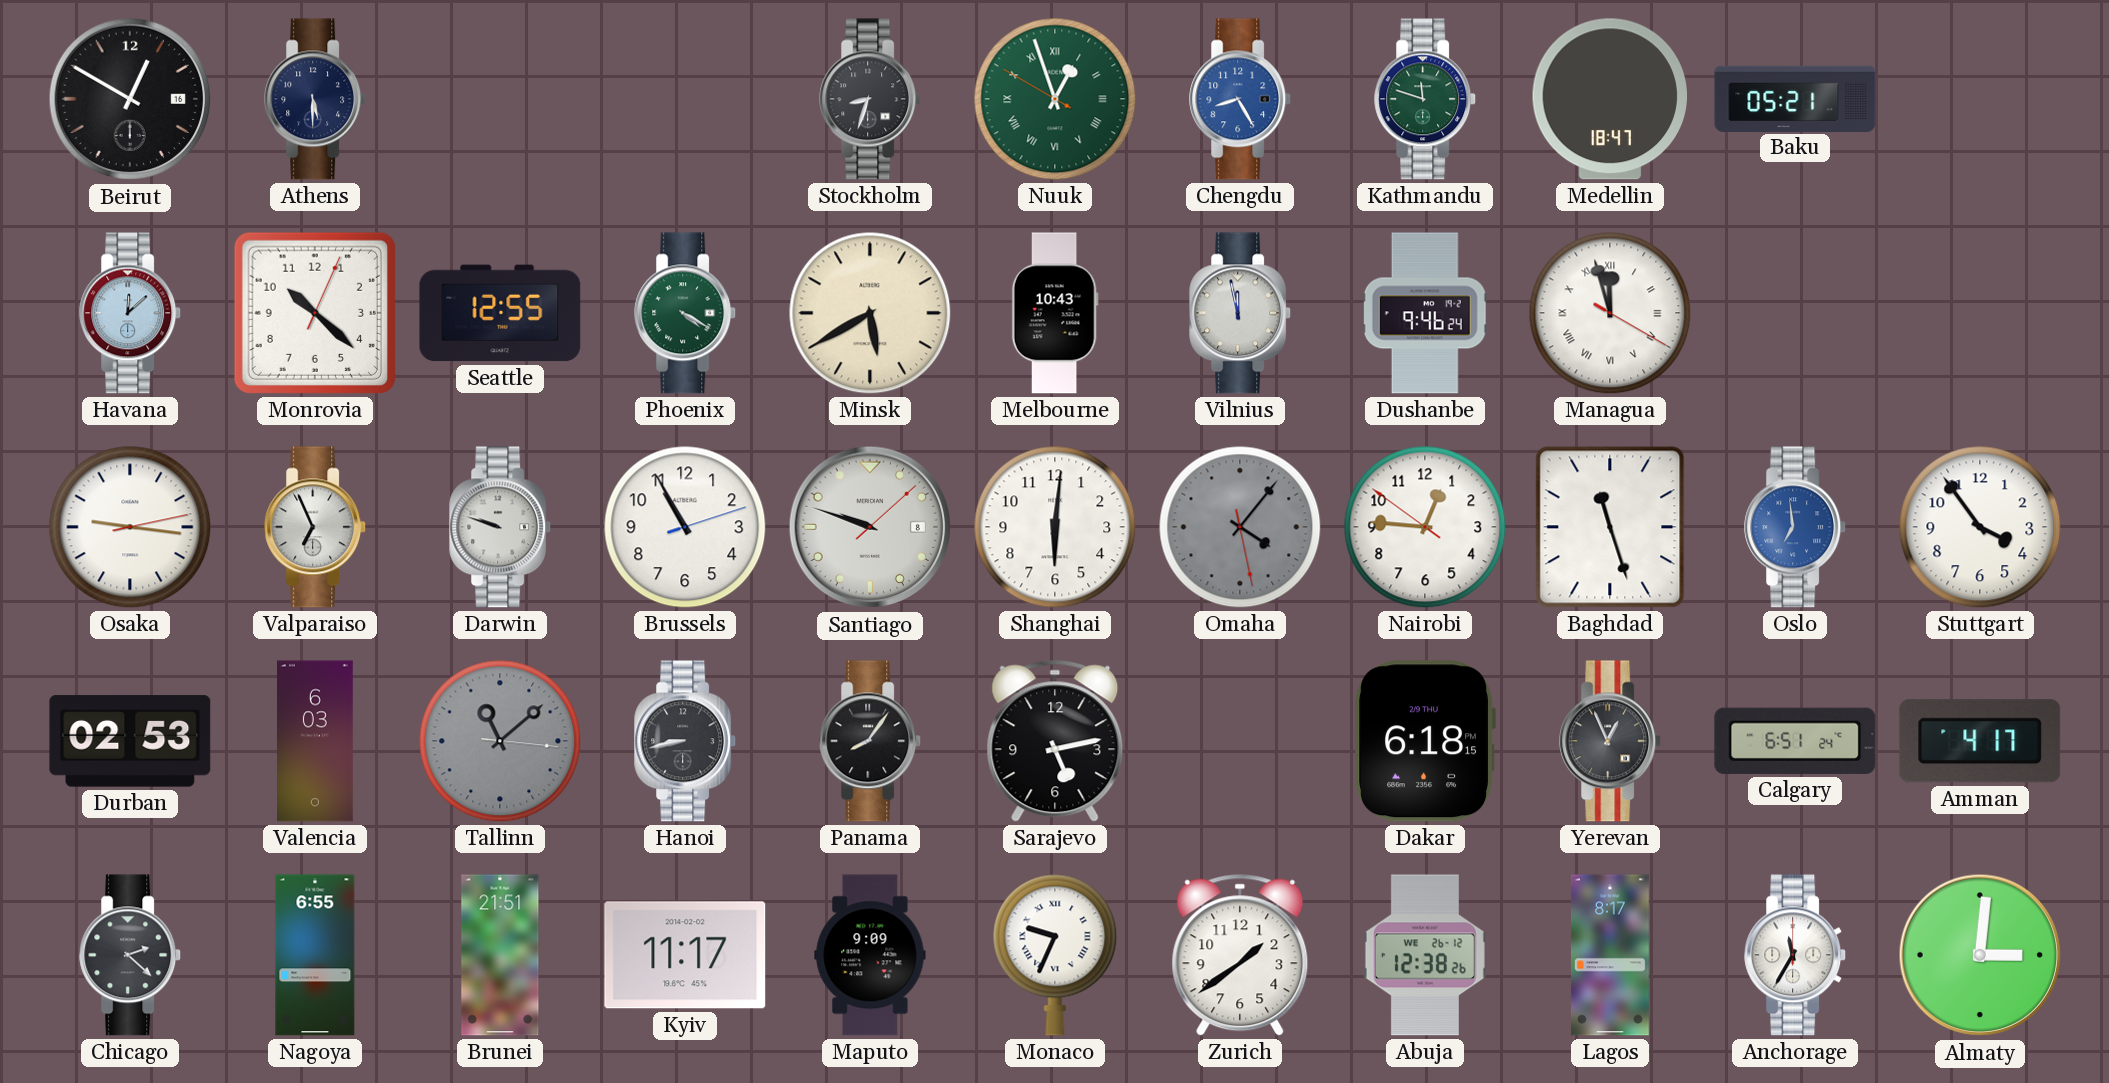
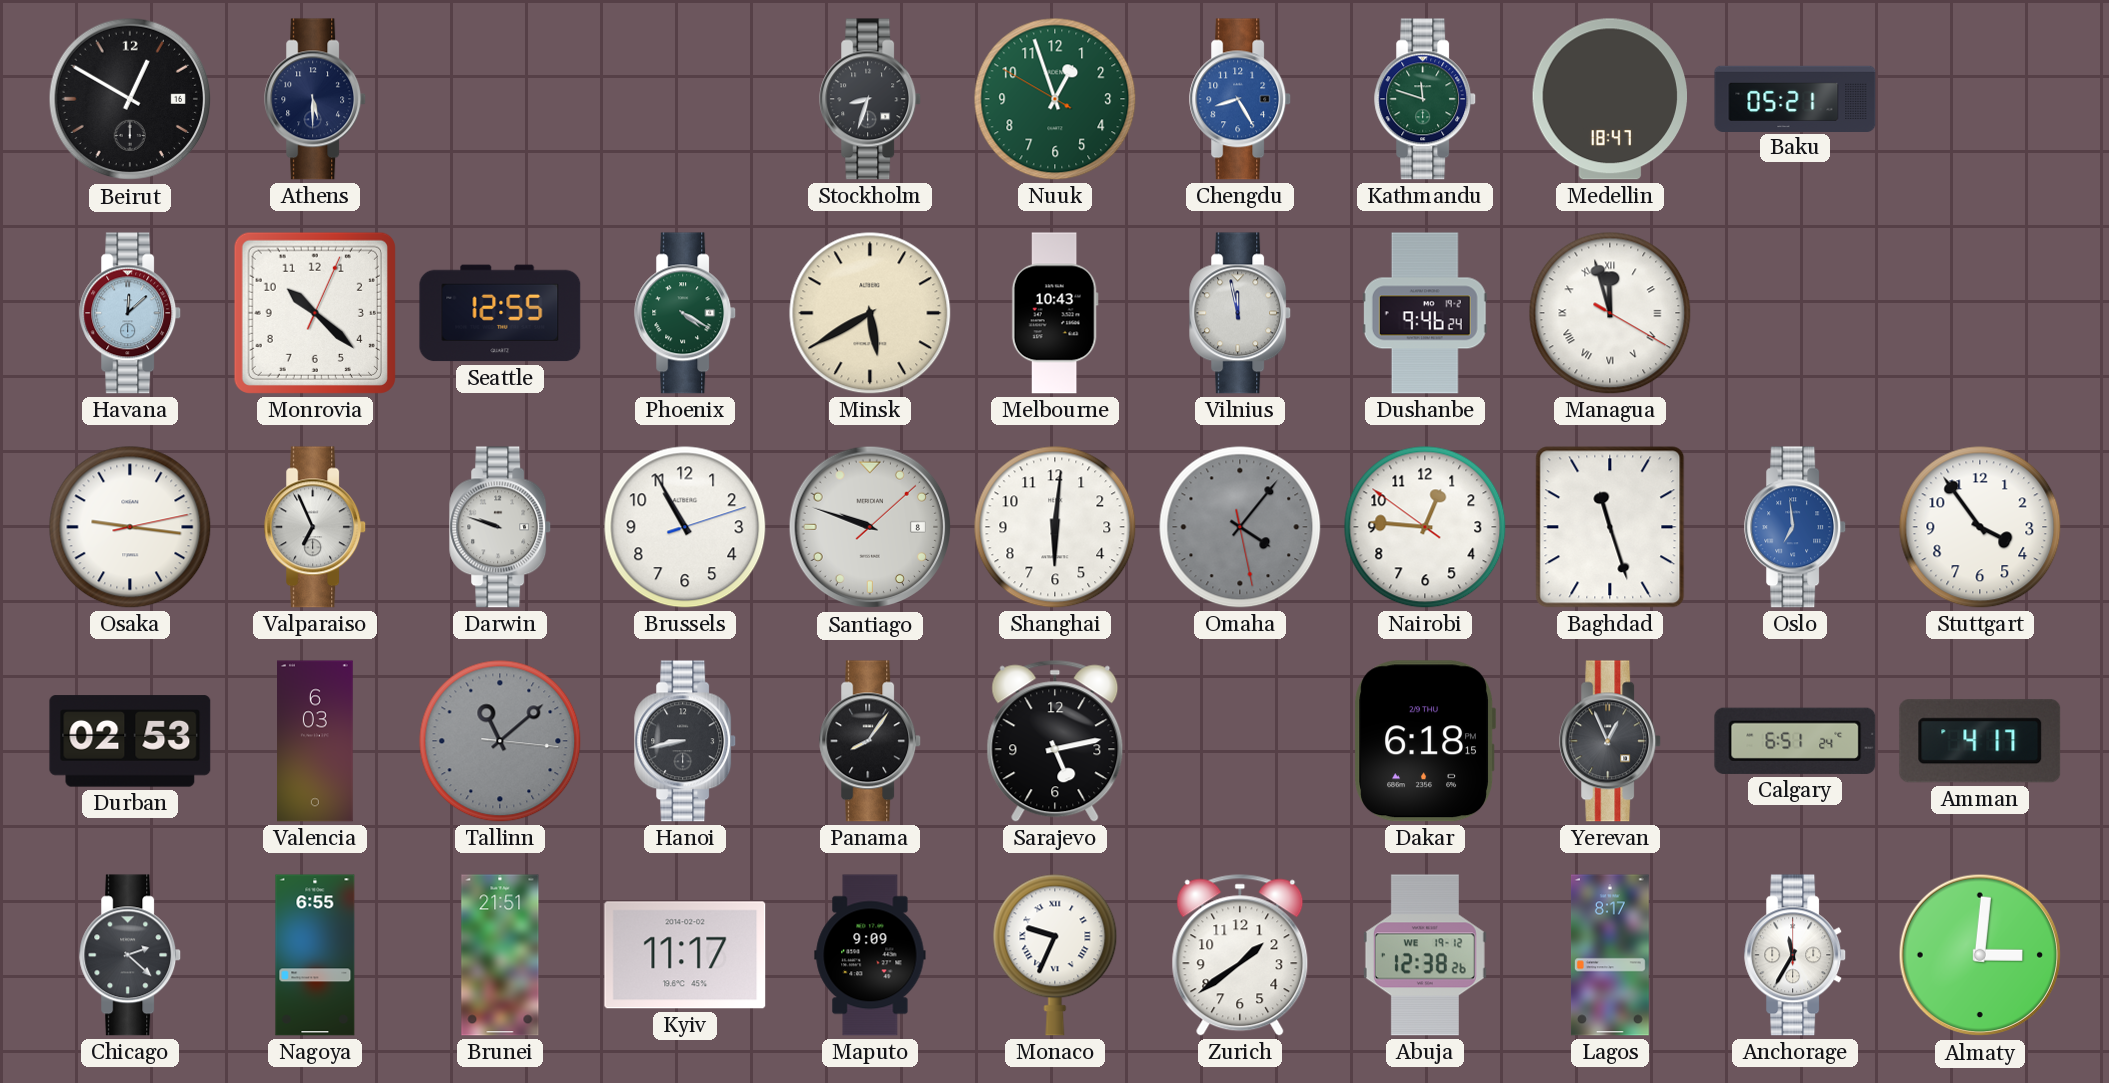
Nuuk numerals: Roman -> Arabic (1055, 99)
Abuja date: WE 26-12 -> WE 19-12 (1425, 955)
